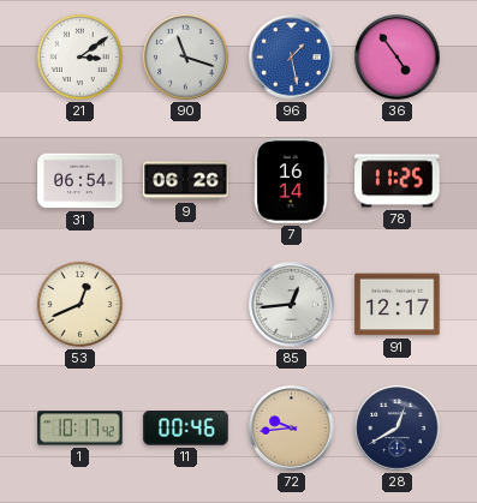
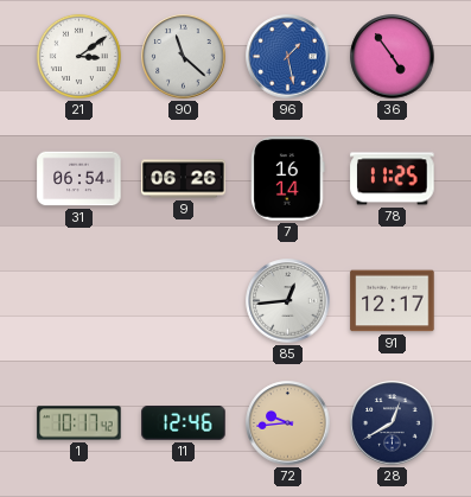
90: 11:18 -> 11:22 (184, 57)
53: 12:41 -> none (79, 304)
11: 00:46 -> 12:46 (184, 423)
